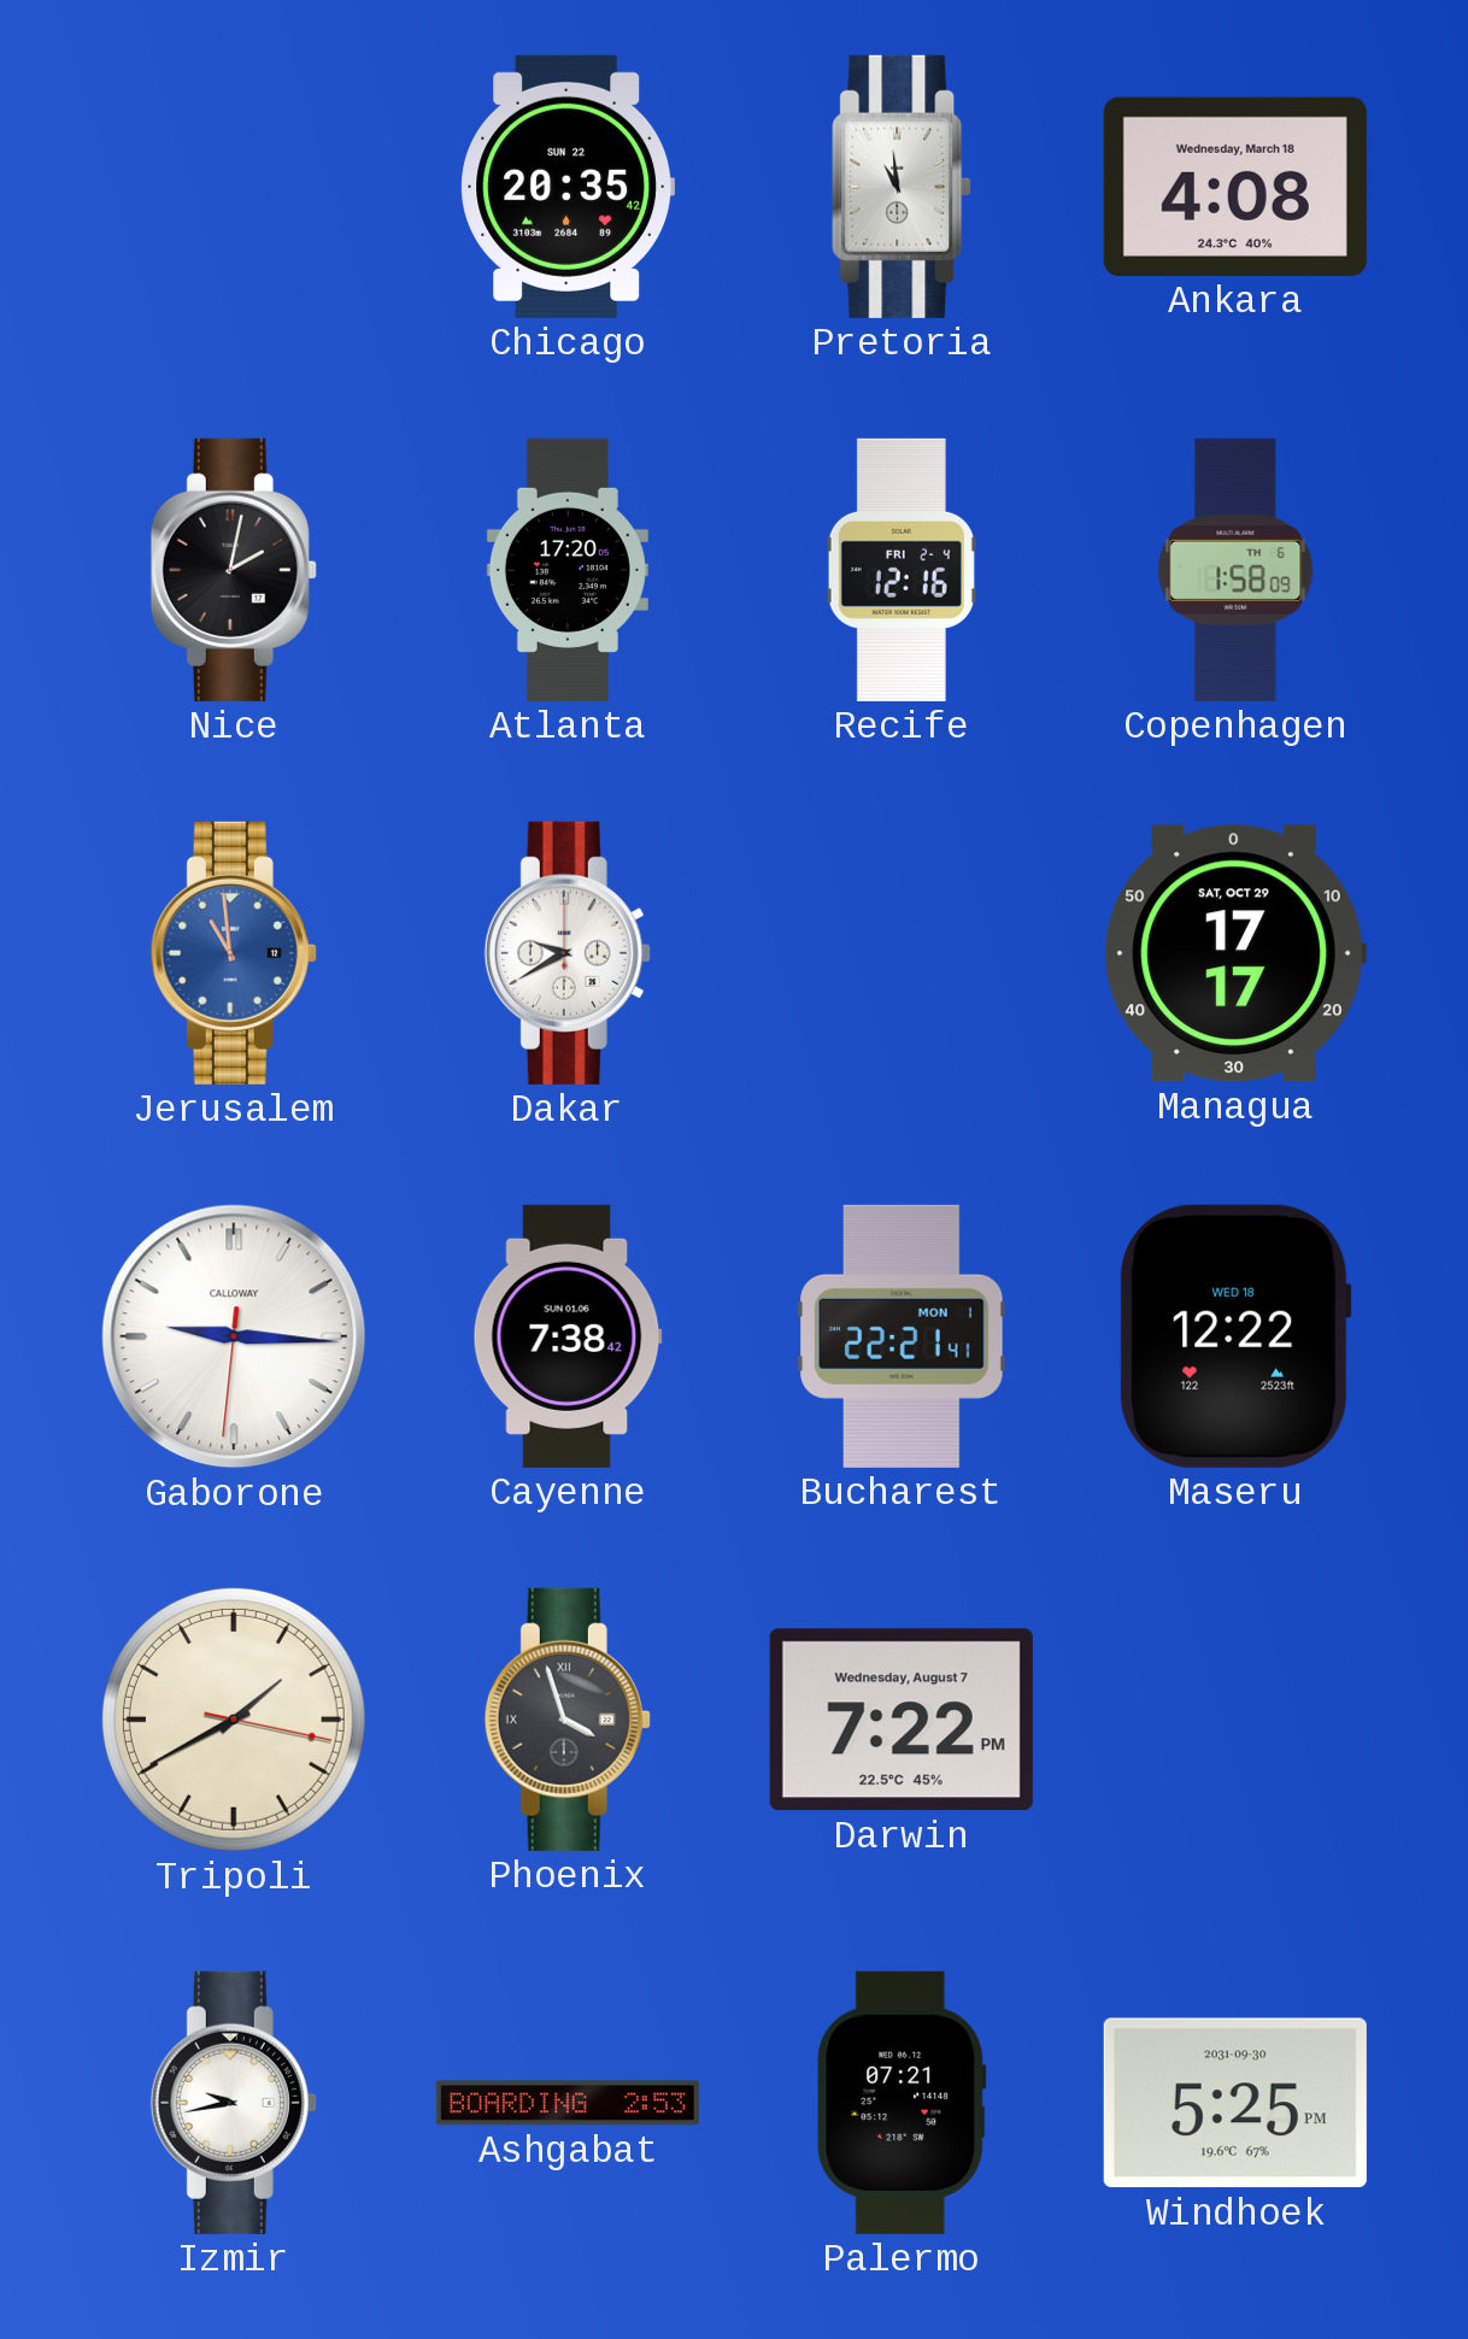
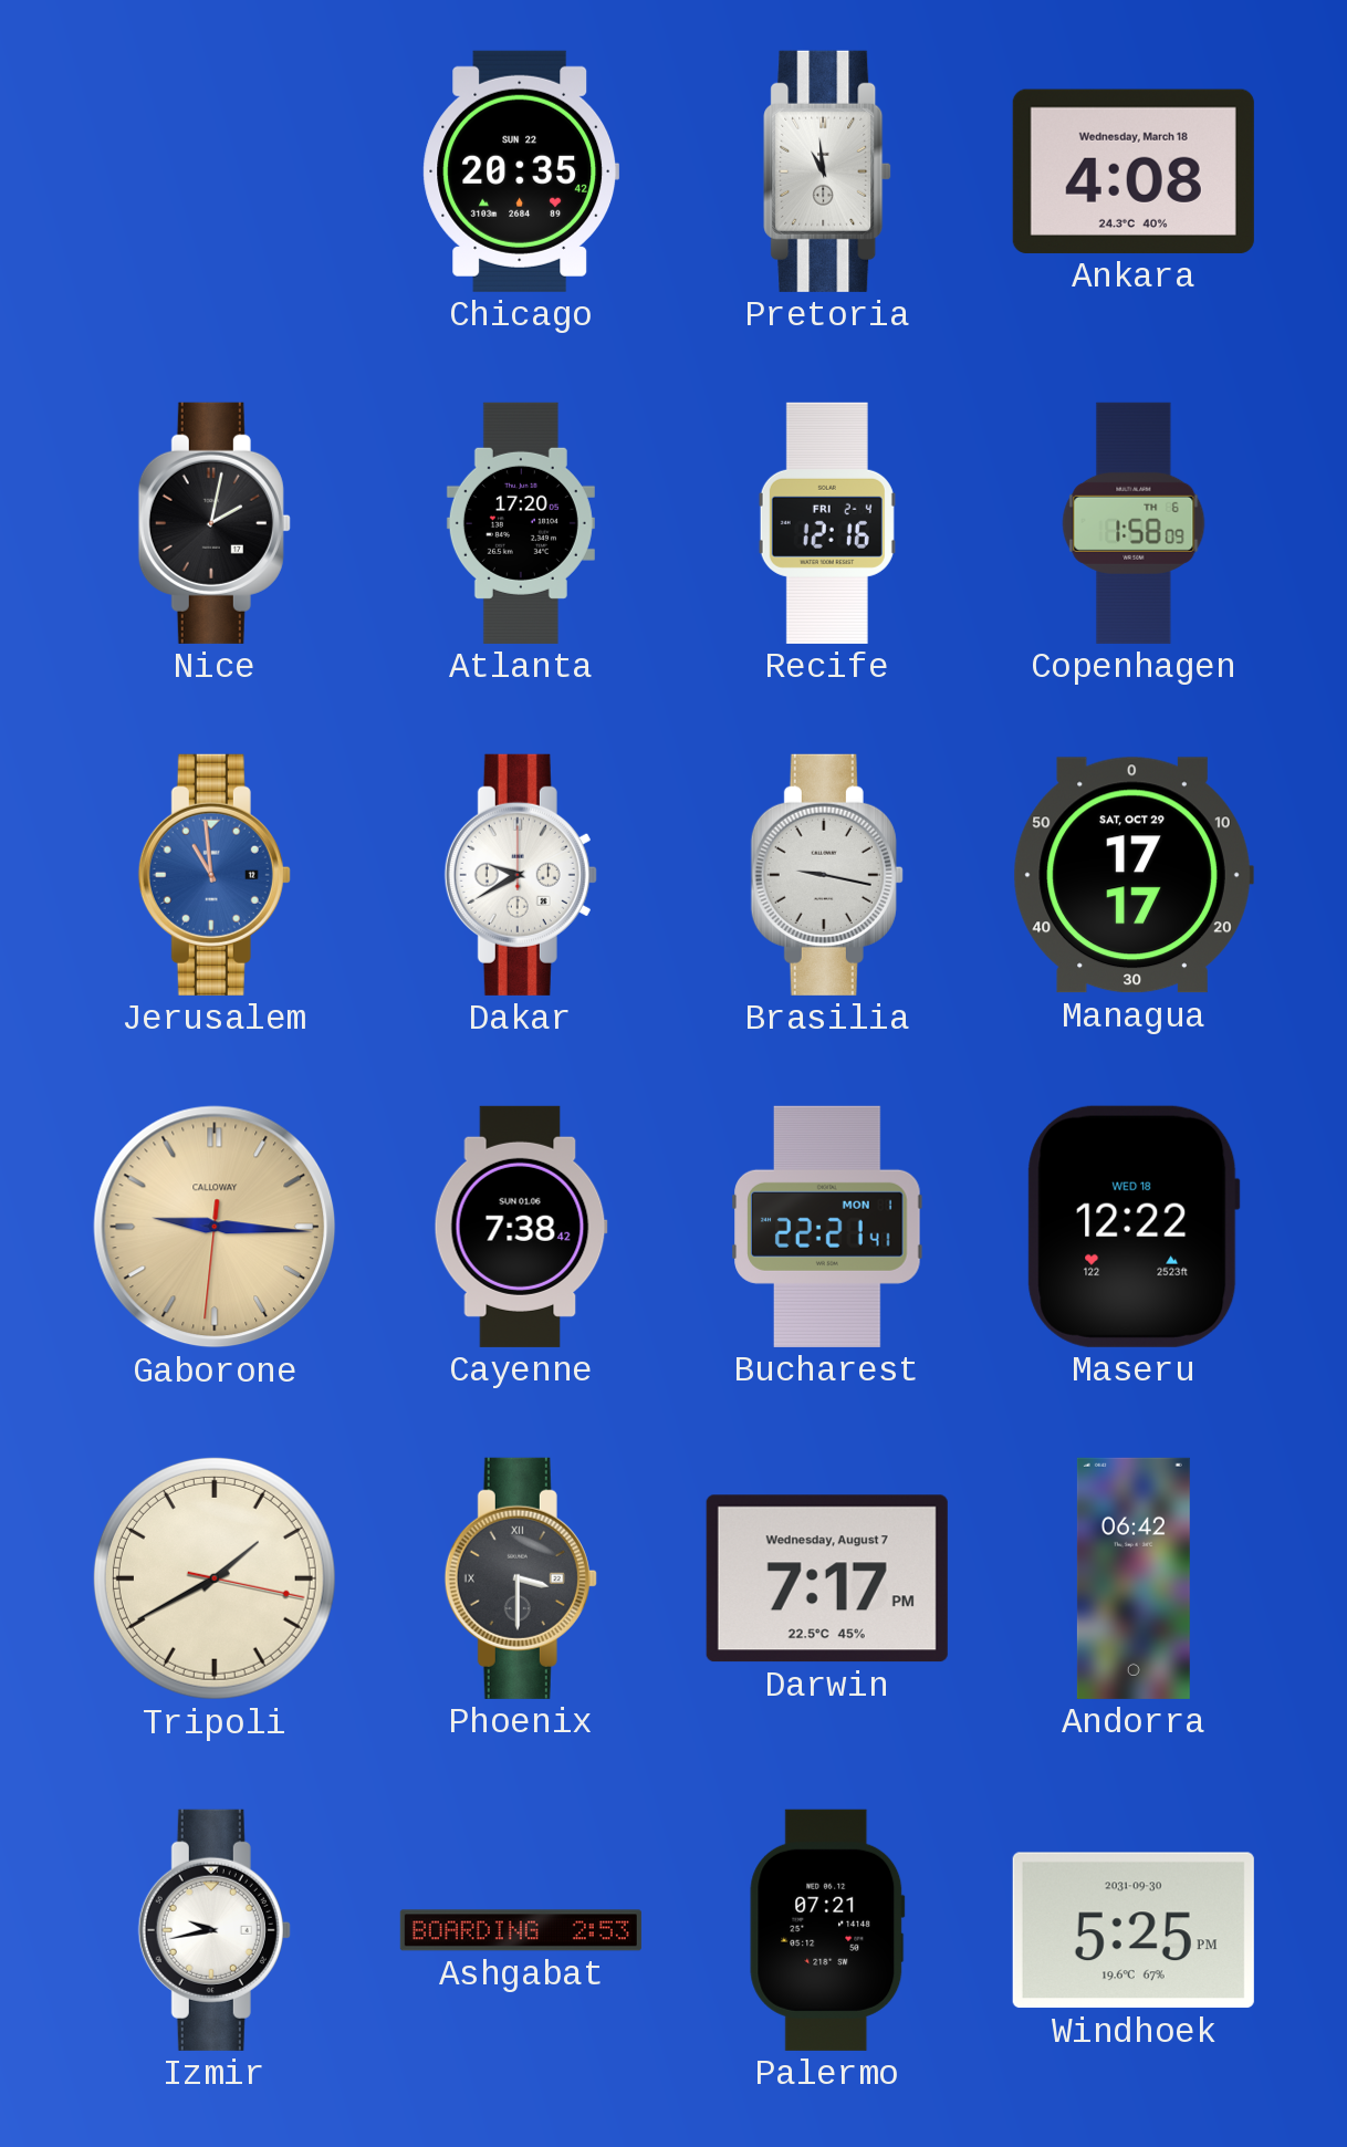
Brasilia: none -> 9:17 (827, 875)
Gaborone dial: white -> champagne (215, 1227)
Phoenix: 3:57 -> 3:30 (521, 1578)
Darwin: 7:22 -> 7:17 (827, 1578)
Andorra: none -> 06:42 (1134, 1578)
